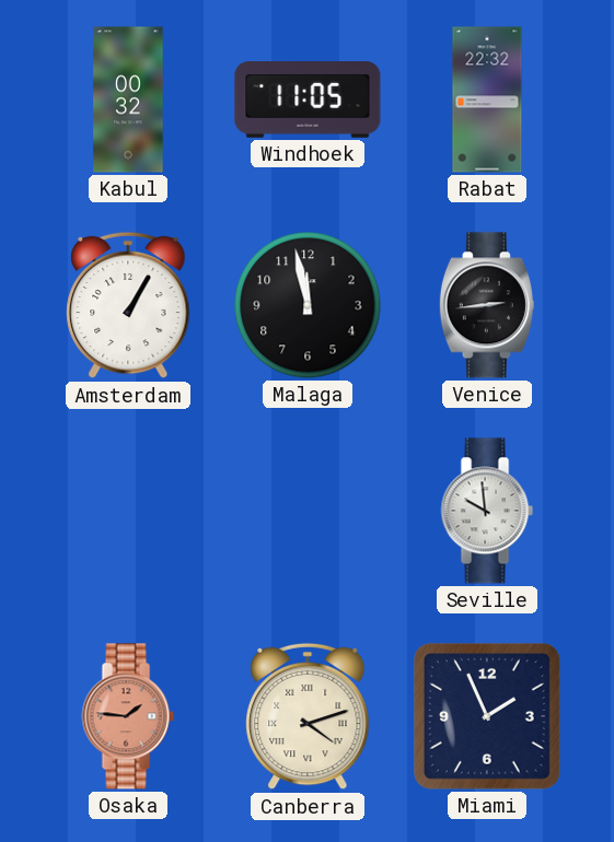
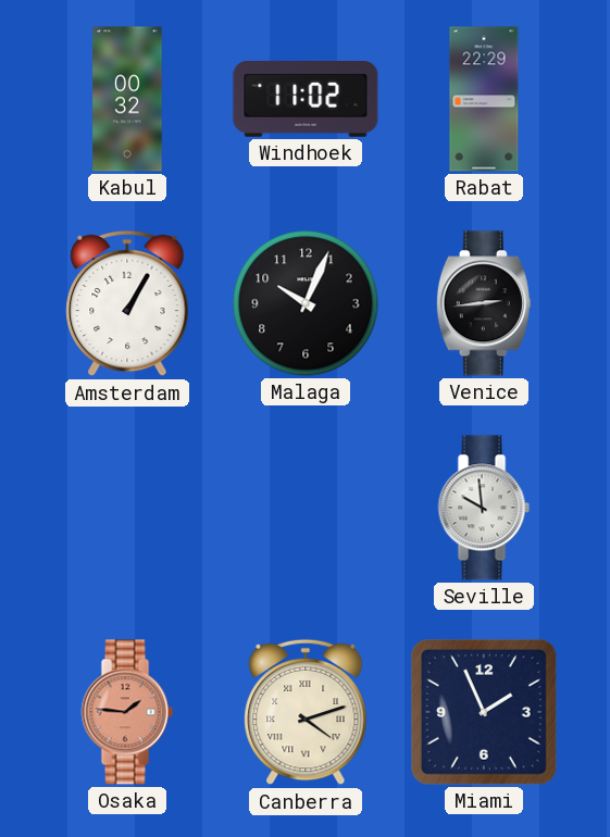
Windhoek: 11:05 -> 11:02 (306, 100)
Rabat: 22:32 -> 22:29 (484, 99)
Malaga: 11:58 -> 10:04 (306, 303)
